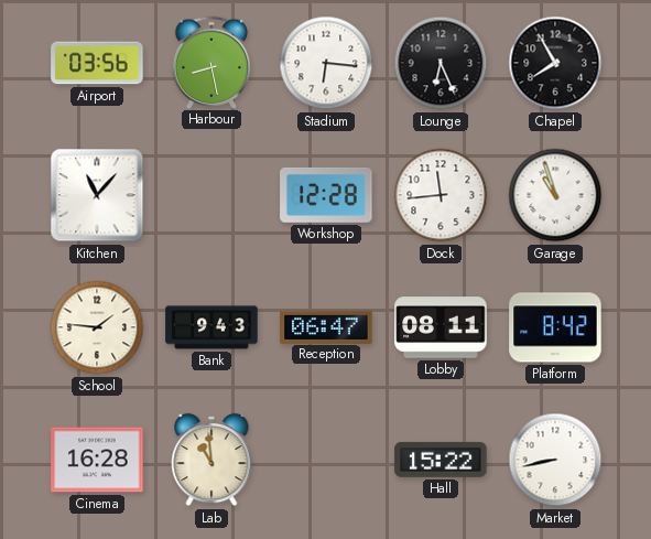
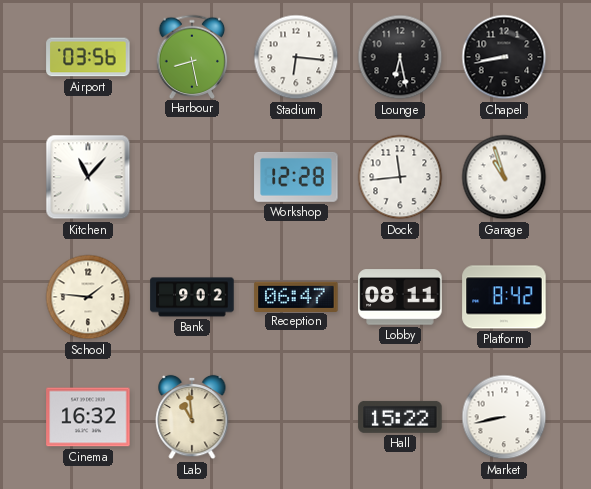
Lounge: 6:26 -> 6:28 (400, 57)
Chapel: 7:55 -> 8:43 (504, 57)
Bank: 9:43 -> 9:02 (192, 297)
Cinema: 16:28 -> 16:32 (88, 417)
